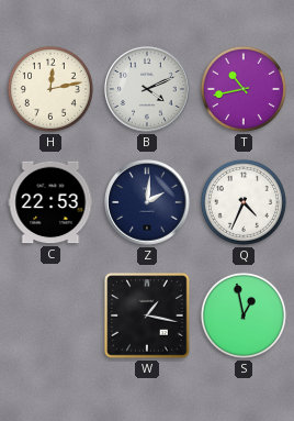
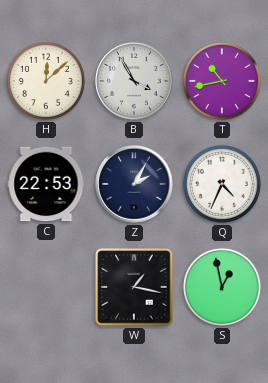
H: 12:13 -> 12:08 (46, 81)
B: 4:11 -> 3:55 (134, 81)
Z: 2:01 -> 2:05 (134, 184)
